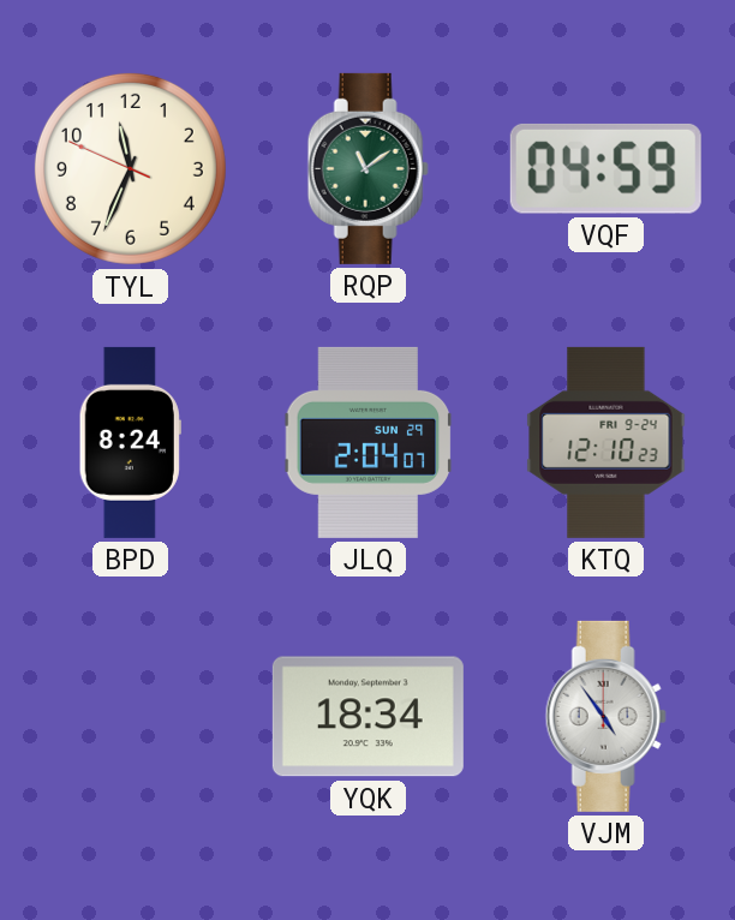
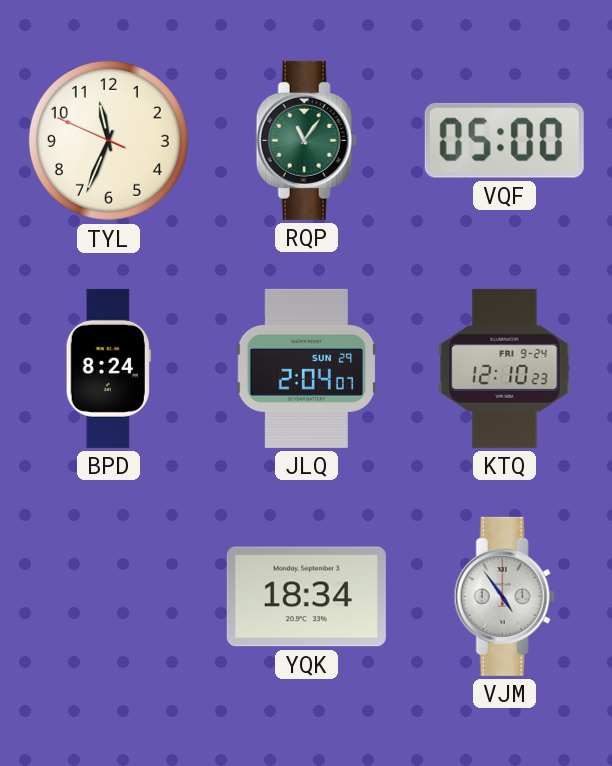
RQP: 11:09 -> 11:06 (306, 140)
VQF: 04:59 -> 05:00 (504, 140)
